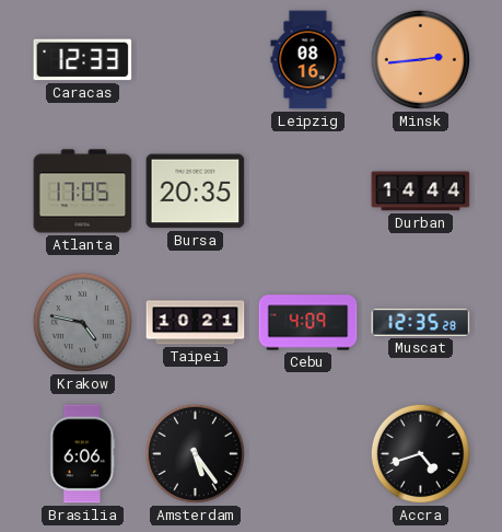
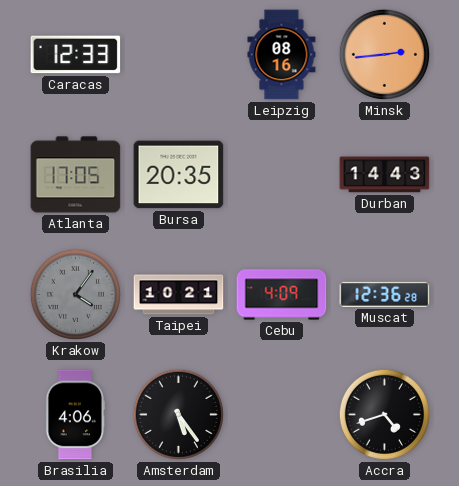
Durban: 14:44 -> 14:43 (385, 175)
Krakow: 4:47 -> 4:06 (75, 294)
Muscat: 12:35 -> 12:36 (385, 294)
Brasilia: 6:06 -> 4:06 (76, 415)
